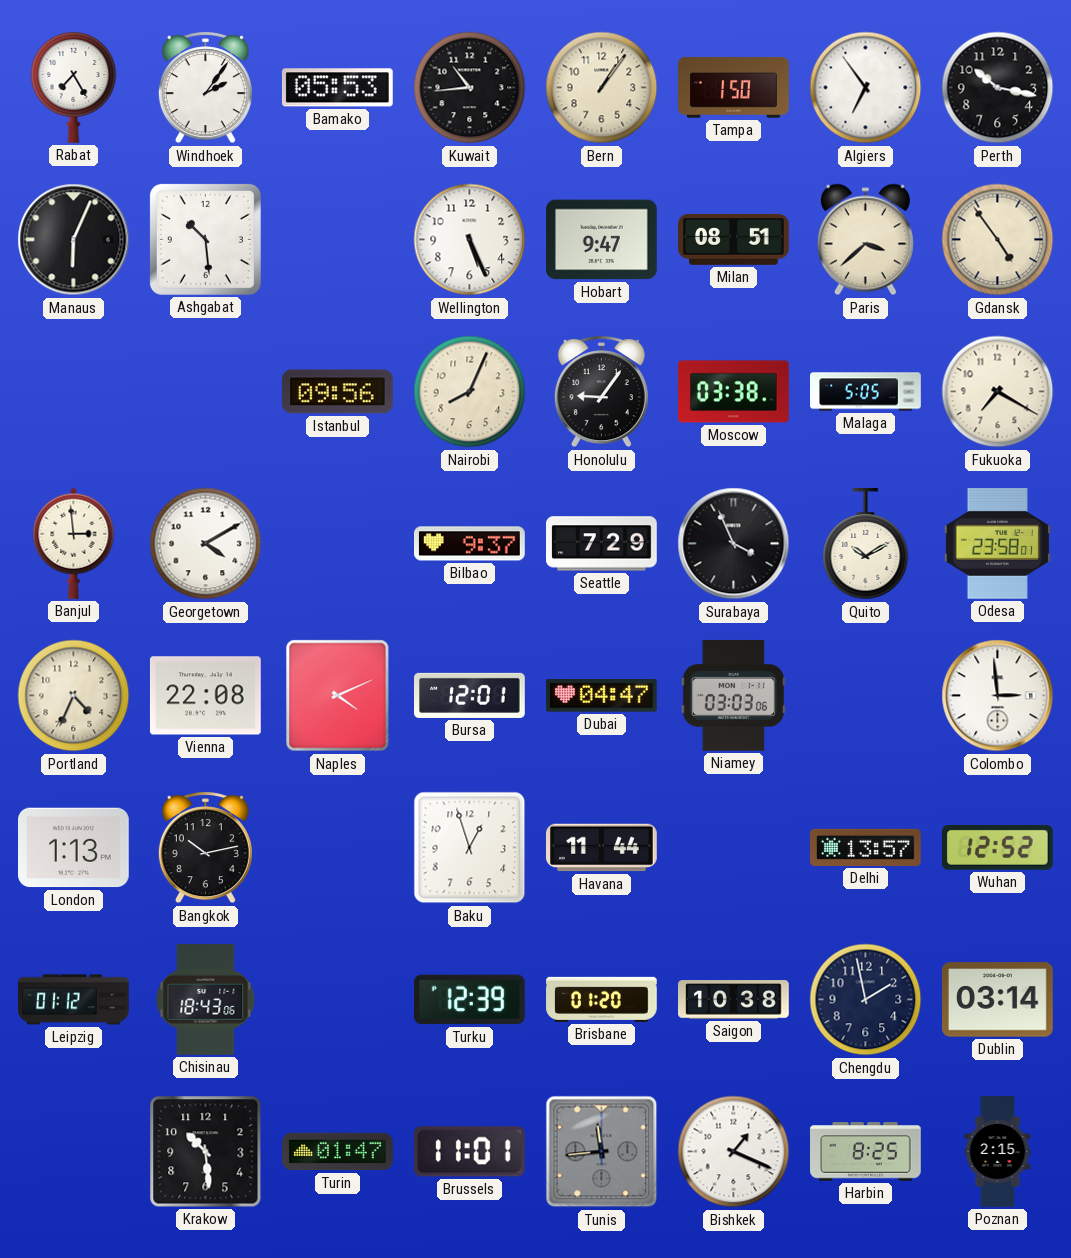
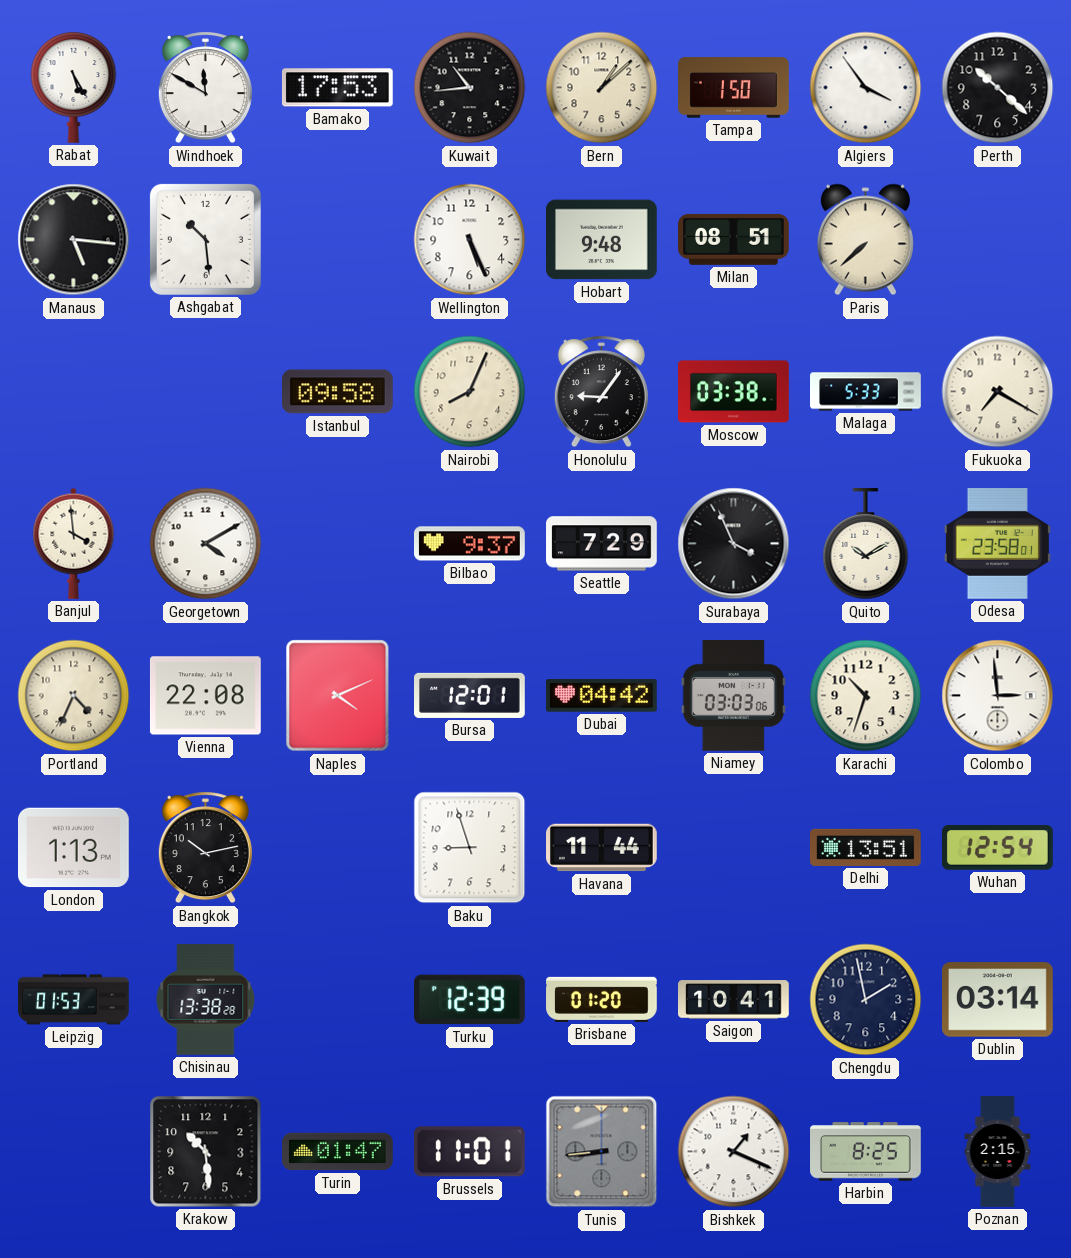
Rabat: 7:25 -> 5:25 (74, 87)
Windhoek: 2:06 -> 11:50 (205, 88)
Bamako: 05:53 -> 17:53 (337, 88)
Bern: 1:06 -> 1:08 (602, 88)
Algiers: 6:54 -> 3:54 (866, 88)
Perth: 10:17 -> 10:22 (998, 88)
Manaus: 6:04 -> 5:16 (74, 240)
Hobart: 9:47 -> 9:48 (602, 240)
Paris: 3:38 -> 7:38 (865, 240)
Gdansk: 4:54 -> none (998, 240)
Istanbul: 09:56 -> 09:58 (338, 392)
Malaga: 5:05 -> 5:33 (866, 392)
Banjul: 2:59 -> 3:59 (74, 543)
Dubai: 04:47 -> 04:42 (602, 696)
Karachi: none -> 10:33 (866, 696)
Baku: 12:57 -> 8:57 (470, 848)
Delhi: 13:57 -> 13:51 (866, 847)
Wuhan: 12:52 -> 12:54 (997, 848)
Leipzig: 01:12 -> 01:53 (74, 1000)
Chisinau: 18:43 -> 13:38 (206, 1000)
Saigon: 10:38 -> 10:41 (734, 1000)
Tunis: 11:44 -> 8:44 (602, 1152)
